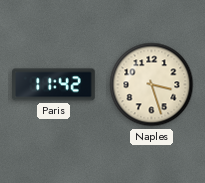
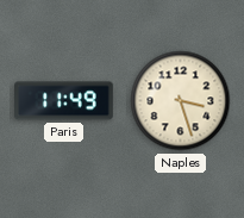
Paris: 11:42 -> 11:49 (64, 101)
